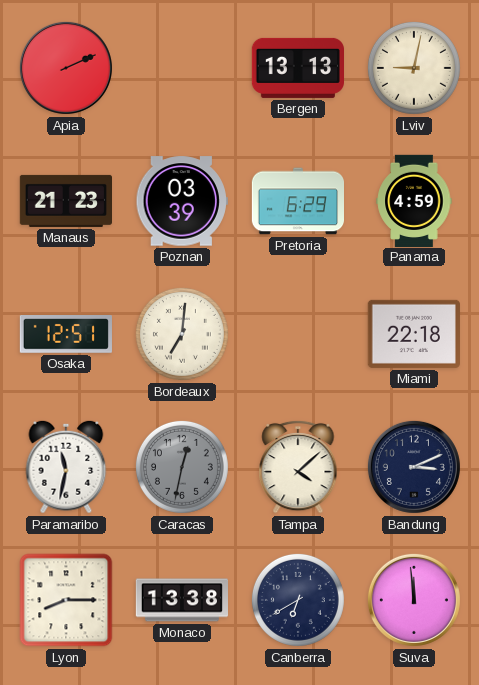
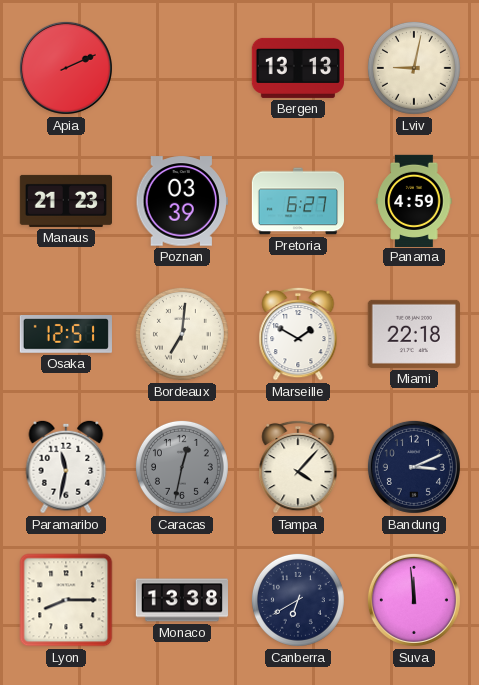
Pretoria: 6:29 -> 6:27 (297, 201)
Marseille: none -> 1:50 (298, 334)
Tampa: 4:08 -> 4:07 (298, 467)
